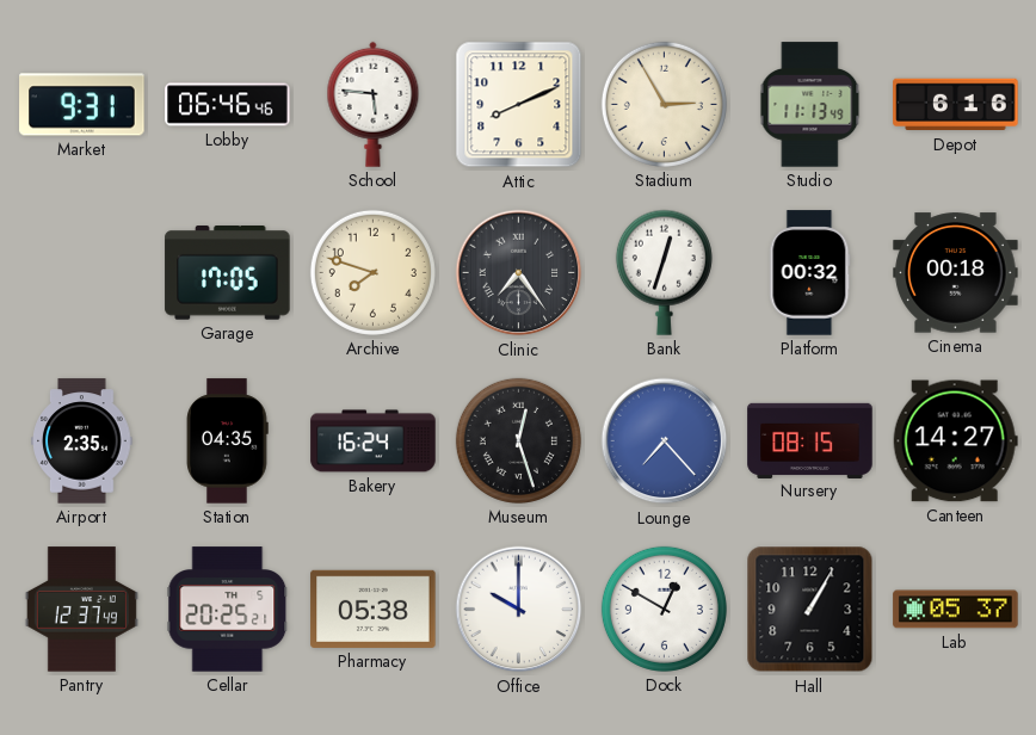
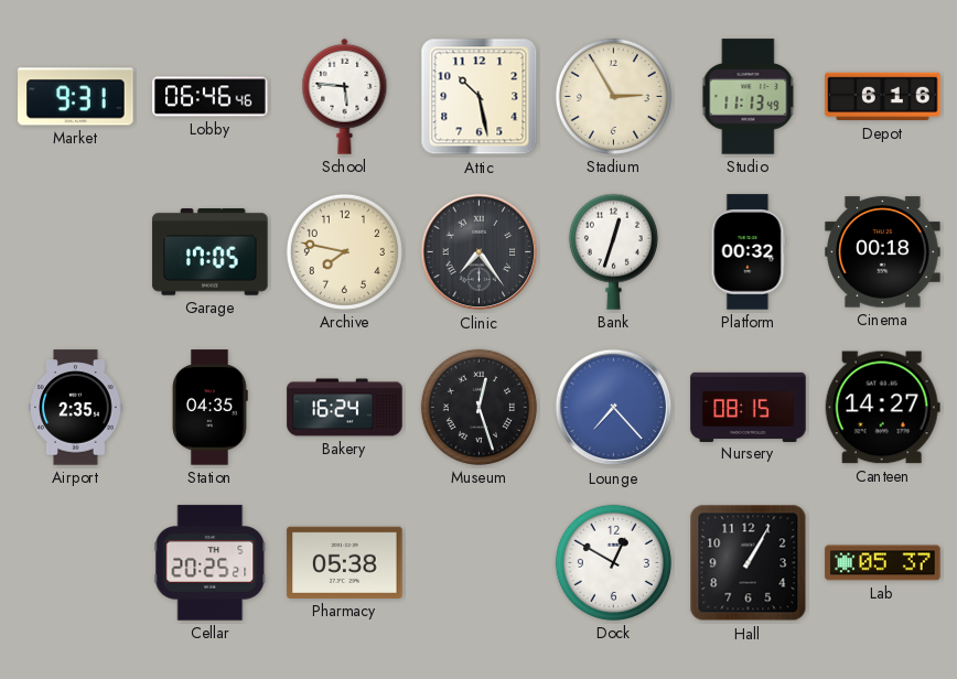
Attic: 8:11 -> 10:28 (480, 97)
Archive: 7:48 -> 7:47 (344, 251)
Pantry: 12:37 -> none (81, 610)
Office: 10:00 -> none (519, 610)
